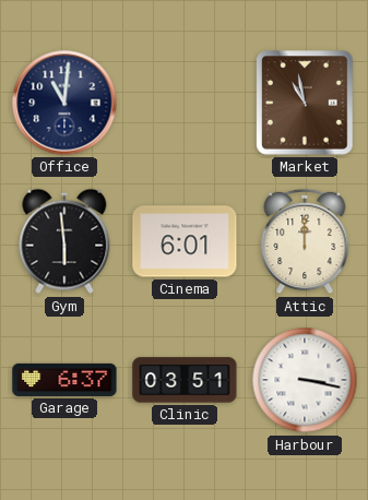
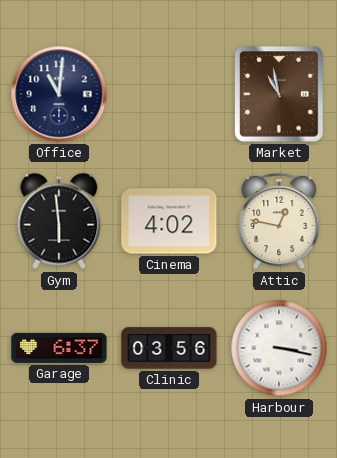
Cinema: 6:01 -> 4:02 (169, 221)
Attic: 12:00 -> 12:47 (279, 221)
Clinic: 03:51 -> 03:56 (169, 348)
